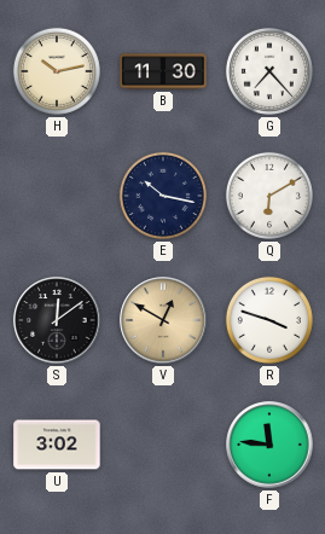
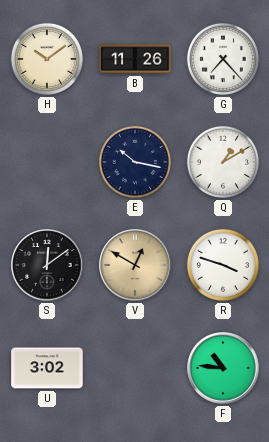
H: 10:13 -> 10:09 (47, 59)
B: 11:30 -> 11:26 (135, 59)
Q: 6:10 -> 1:10 (223, 162)
F: 11:46 -> 10:46 (223, 368)
